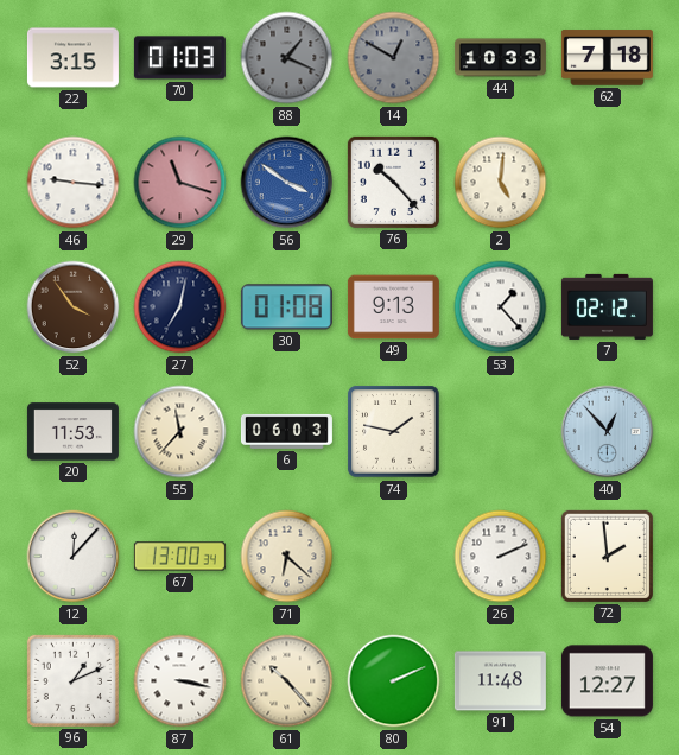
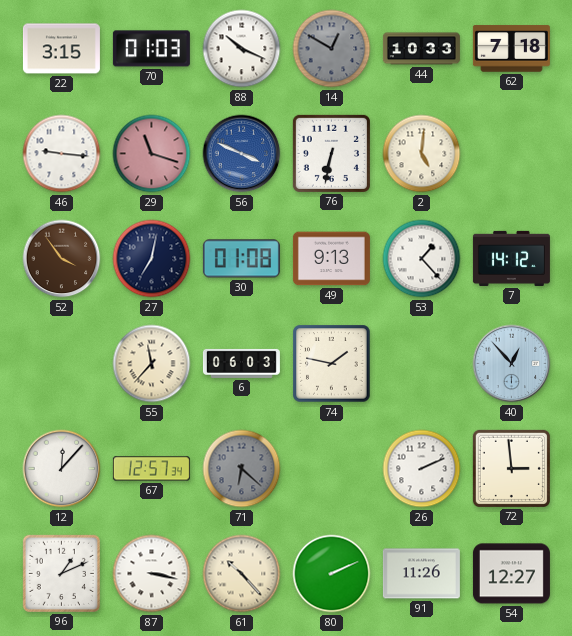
88: 1:19 -> 10:19 (242, 49)
88 dial: grey -> white (242, 49)
56: 3:51 -> 3:49 (242, 154)
76: 10:23 -> 6:32 (331, 153)
7: 02:12 -> 14:12 (511, 258)
20: 11:53 -> none (72, 432)
67: 13:00 -> 12:57 (151, 469)
71 dial: cream -> grey (242, 469)
72: 1:59 -> 2:59 (511, 468)
91: 11:48 -> 11:26 (421, 574)
